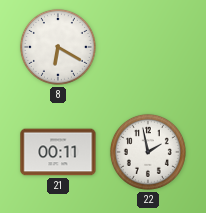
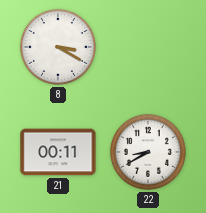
8: 6:20 -> 3:20 (58, 47)
22: 1:58 -> 8:40 (148, 152)
